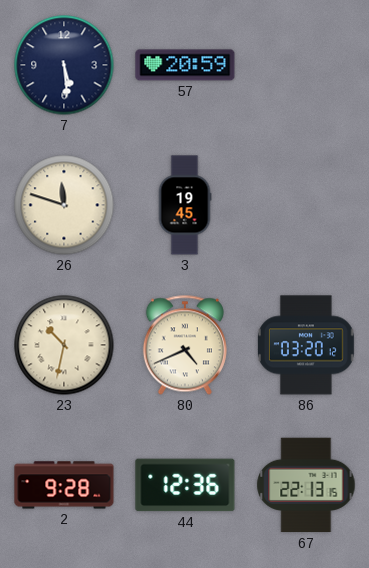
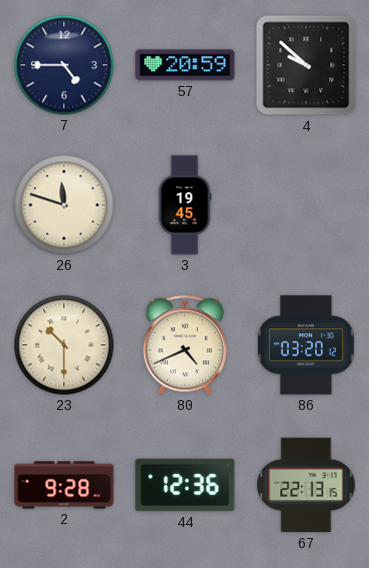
7: 5:29 -> 4:45 (64, 65)
4: none -> 9:52 (306, 65)
23: 10:32 -> 10:30 (64, 345)
